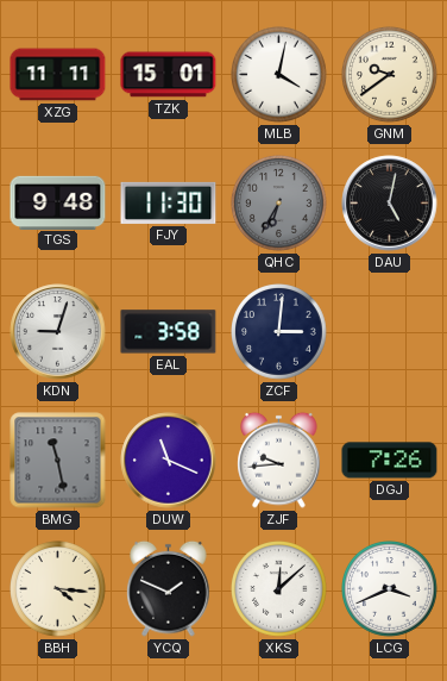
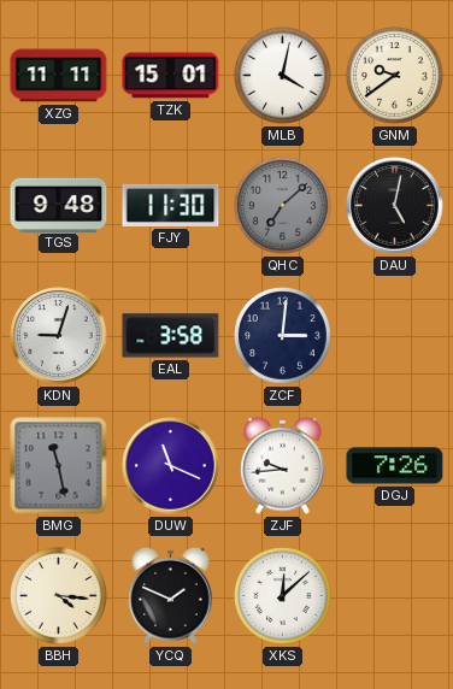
QHC: 6:35 -> 7:08 (283, 206)
LCG: 3:41 -> none (390, 589)
